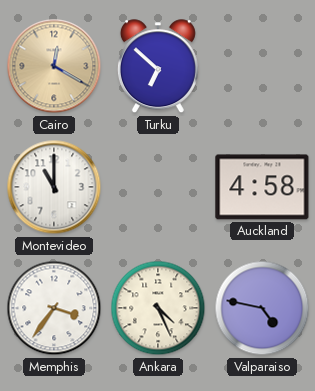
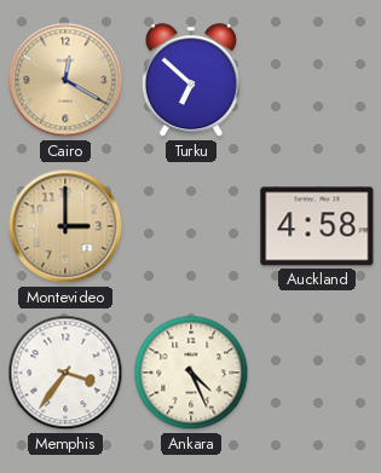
Montevideo: 11:00 -> 3:00 (65, 226)
Montevideo dial: white -> champagne (65, 226)
Valparaiso: 4:47 -> none (262, 308)
